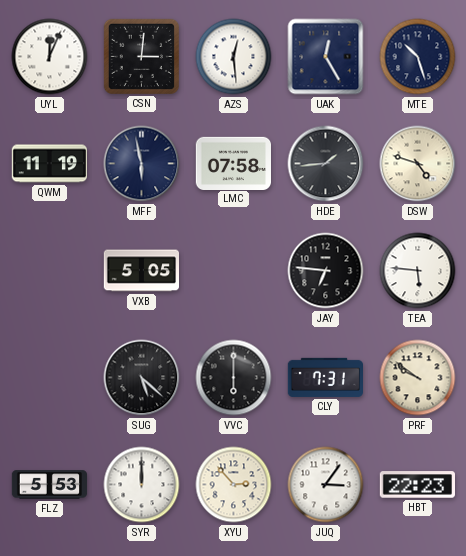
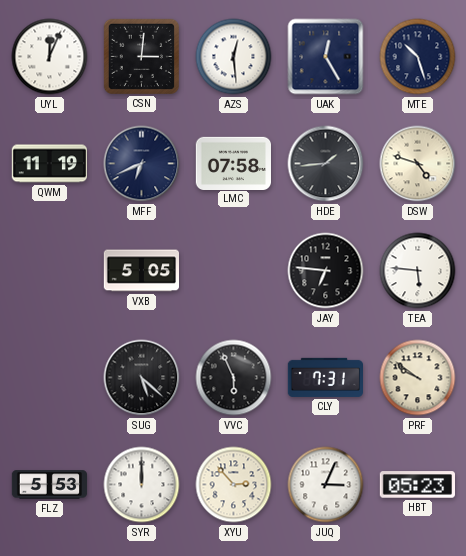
MFF: 5:58 -> 6:41 (142, 164)
VVC: 6:00 -> 5:56 (234, 378)
JUQ: 3:06 -> 3:04 (326, 485)
HBT: 22:23 -> 05:23 (417, 485)
